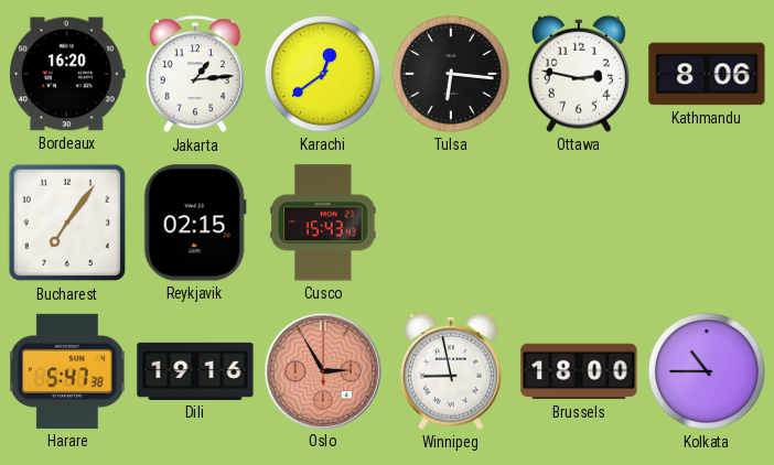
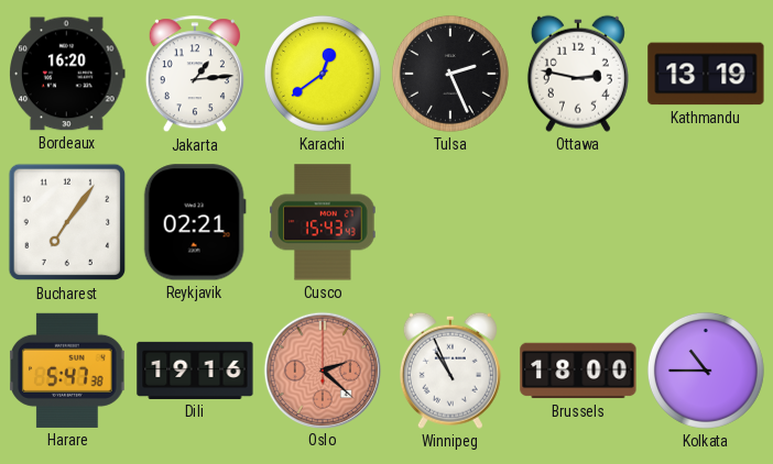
Tulsa: 6:16 -> 2:26 (450, 74)
Kathmandu: 8:06 -> 13:19 (706, 74)
Reykjavik: 02:15 -> 02:21 (195, 222)
Oslo: 2:55 -> 2:22 (322, 369)
Winnipeg: 8:58 -> 10:56 (450, 371)
